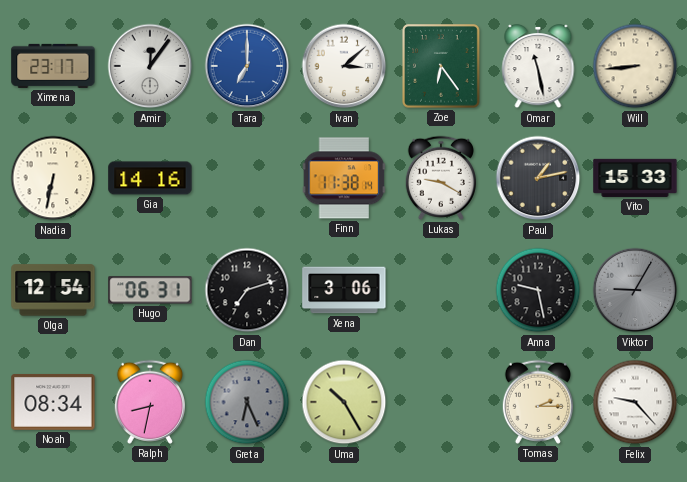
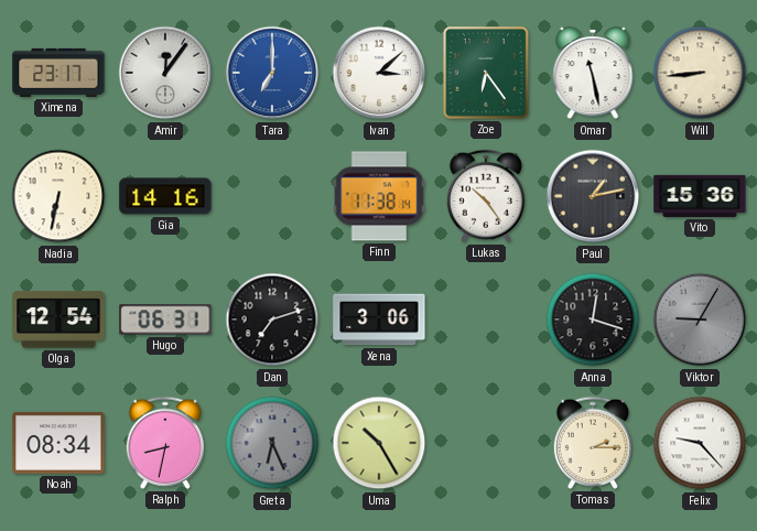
Lukas: 9:20 -> 10:24 (486, 196)
Vito: 15:33 -> 15:36 (700, 196)
Anna: 9:28 -> 12:18 (593, 319)
